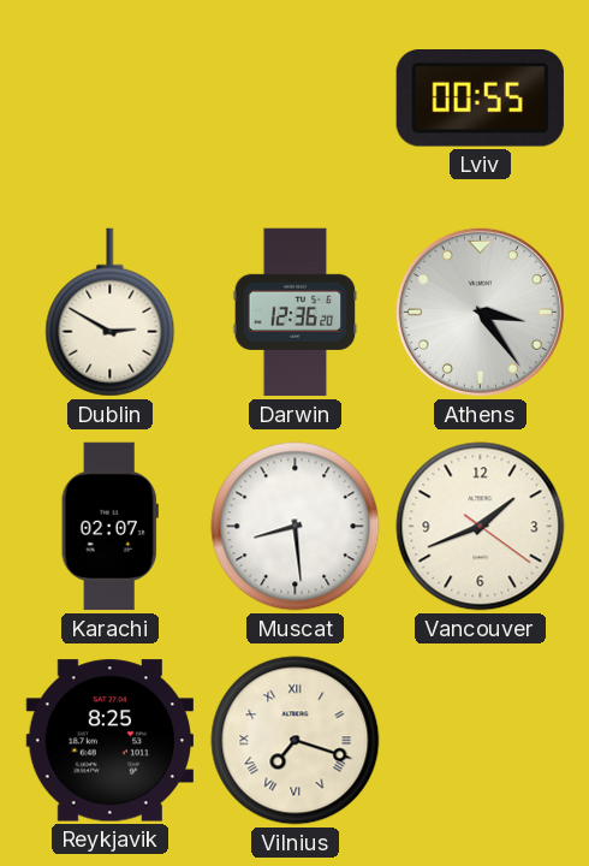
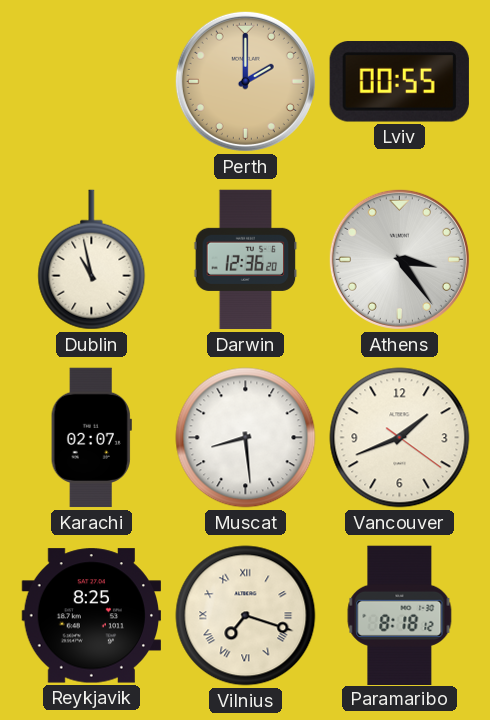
Perth: none -> 2:00 (245, 81)
Dublin: 2:50 -> 10:58 (92, 260)
Paramaribo: none -> 8:18 (400, 615)
